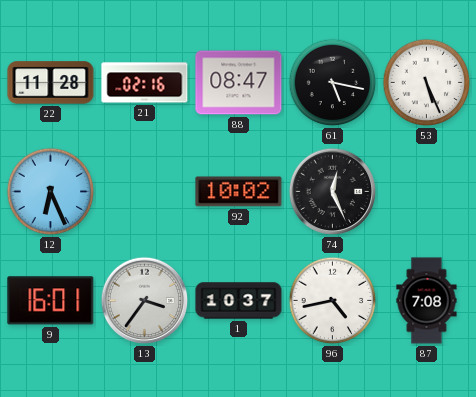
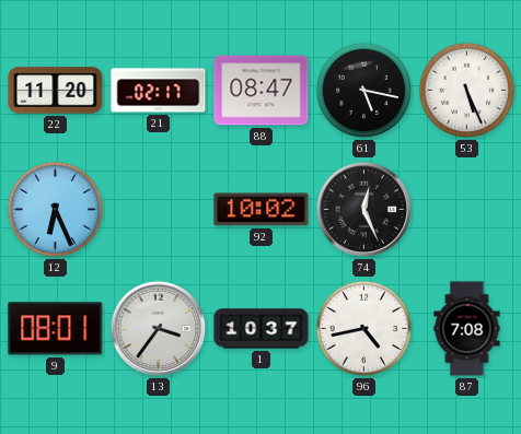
22: 11:28 -> 11:20 (56, 91)
21: 02:16 -> 02:17 (159, 91)
9: 16:01 -> 08:01 (56, 329)
